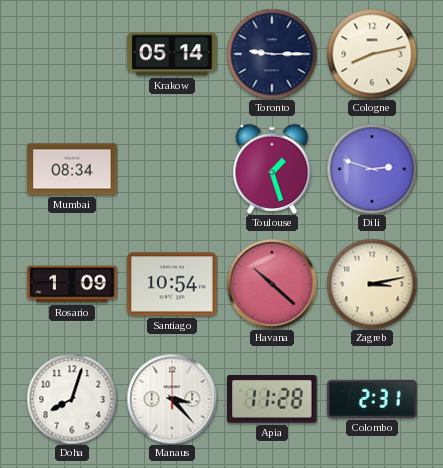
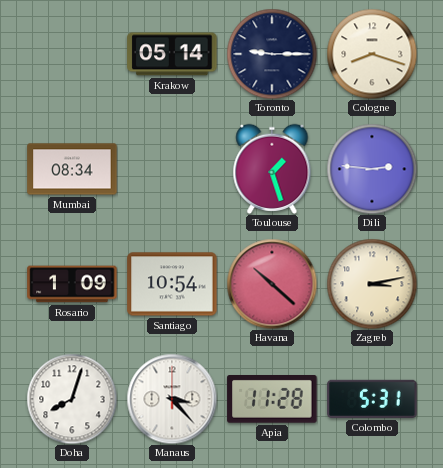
Cologne: 8:13 -> 8:18 (372, 54)
Dili: 2:48 -> 2:46 (372, 169)
Colombo: 2:31 -> 5:31 (372, 399)
